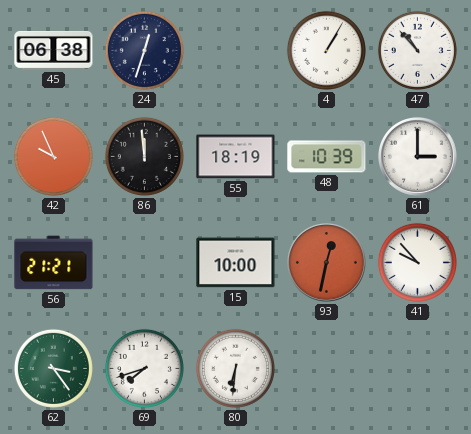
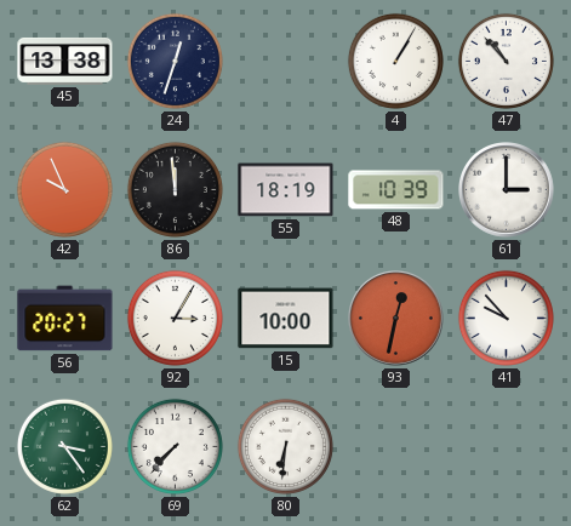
45: 06:38 -> 13:38 (65, 61)
56: 21:21 -> 20:27 (65, 319)
92: none -> 3:05 (175, 318)
69: 7:42 -> 7:37 (175, 446)
